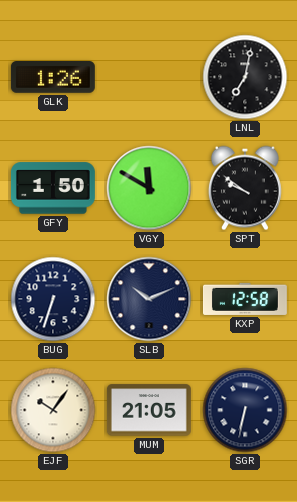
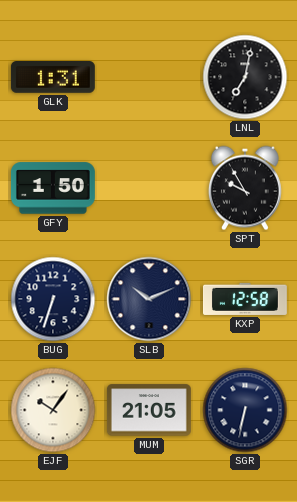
GLK: 1:26 -> 1:31 (53, 78)
VGY: 11:50 -> none (149, 188)
SPT: 9:51 -> 9:55 (245, 188)
